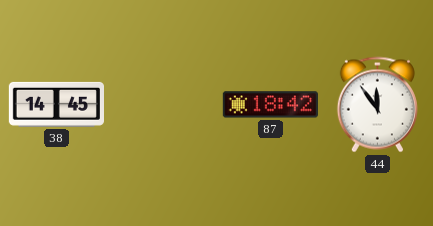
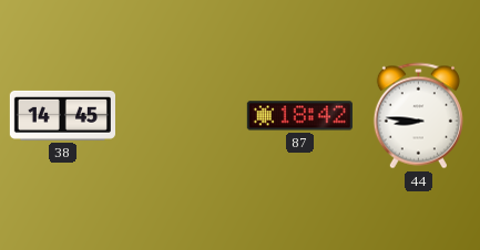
44: 11:54 -> 8:46 (418, 116)
